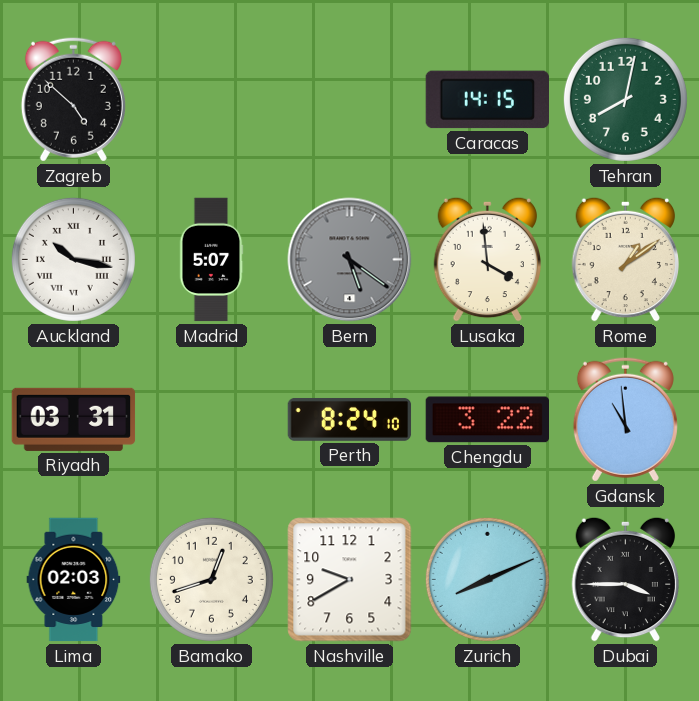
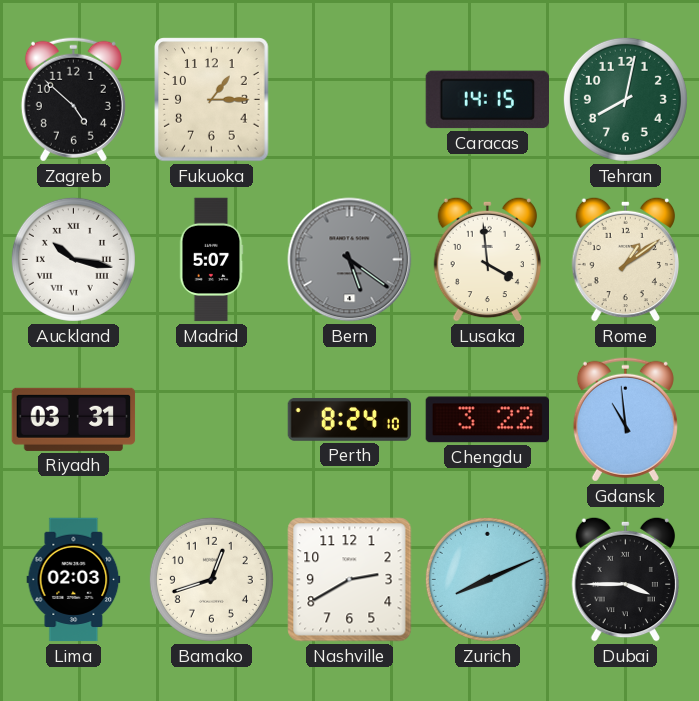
Fukuoka: none -> 1:15 (212, 100)
Nashville: 9:40 -> 2:40 (350, 580)
